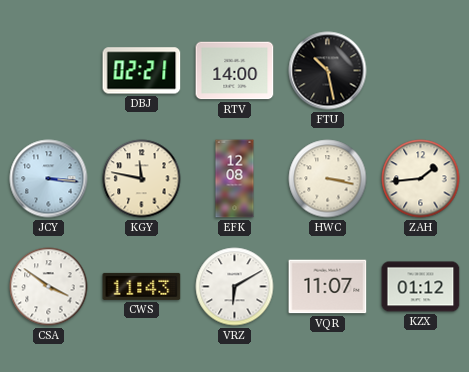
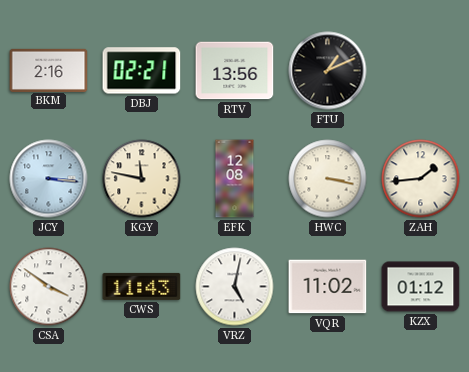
BKM: none -> 2:16 (49, 70)
RTV: 14:00 -> 13:56 (235, 71)
FTU: 10:28 -> 1:11 (328, 71)
VRZ: 6:10 -> 5:02 (235, 287)
VQR: 11:07 -> 11:02 (328, 287)
